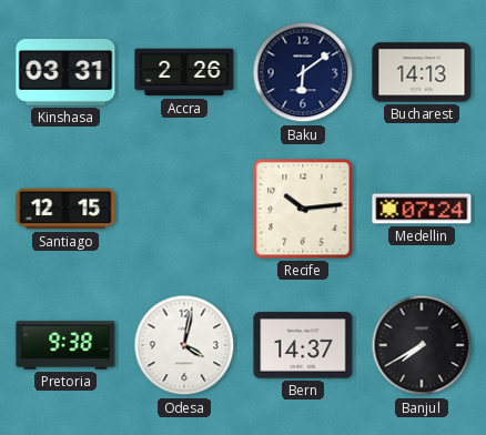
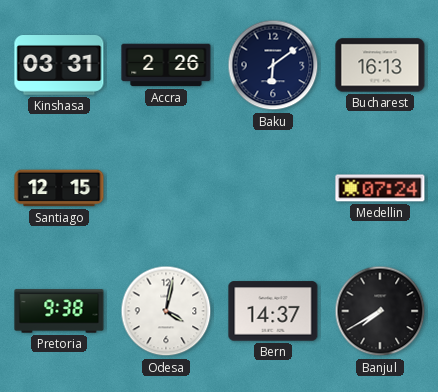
Bucharest: 14:13 -> 16:13 (380, 65)
Recife: 10:14 -> none (303, 209)
